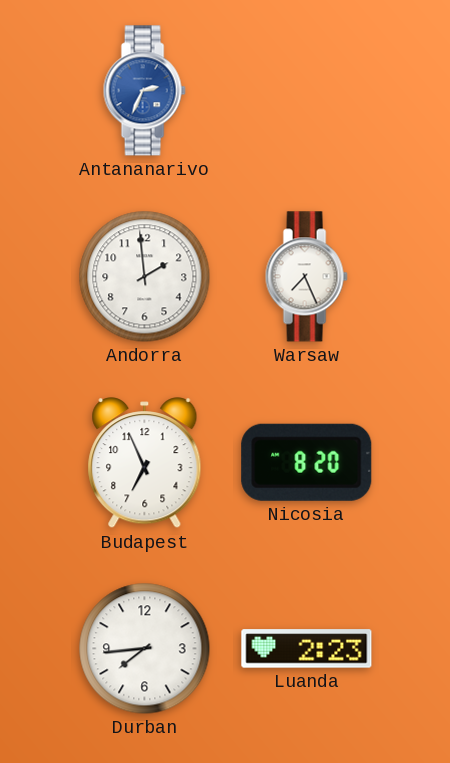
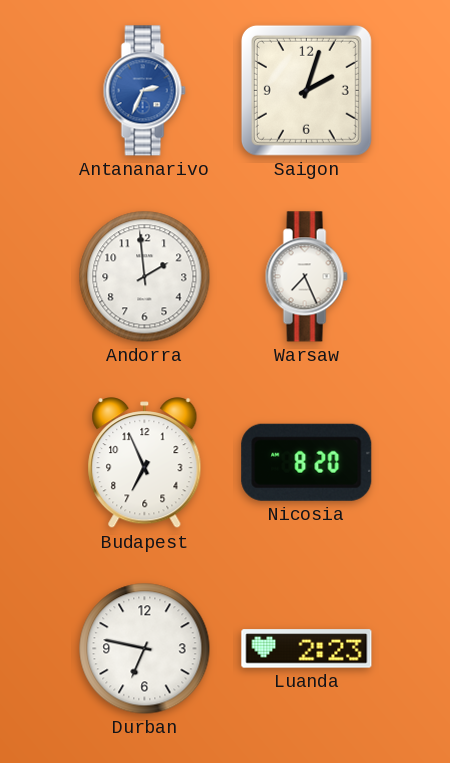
Saigon: none -> 2:03 (306, 90)
Durban: 7:44 -> 6:47 (145, 649)
